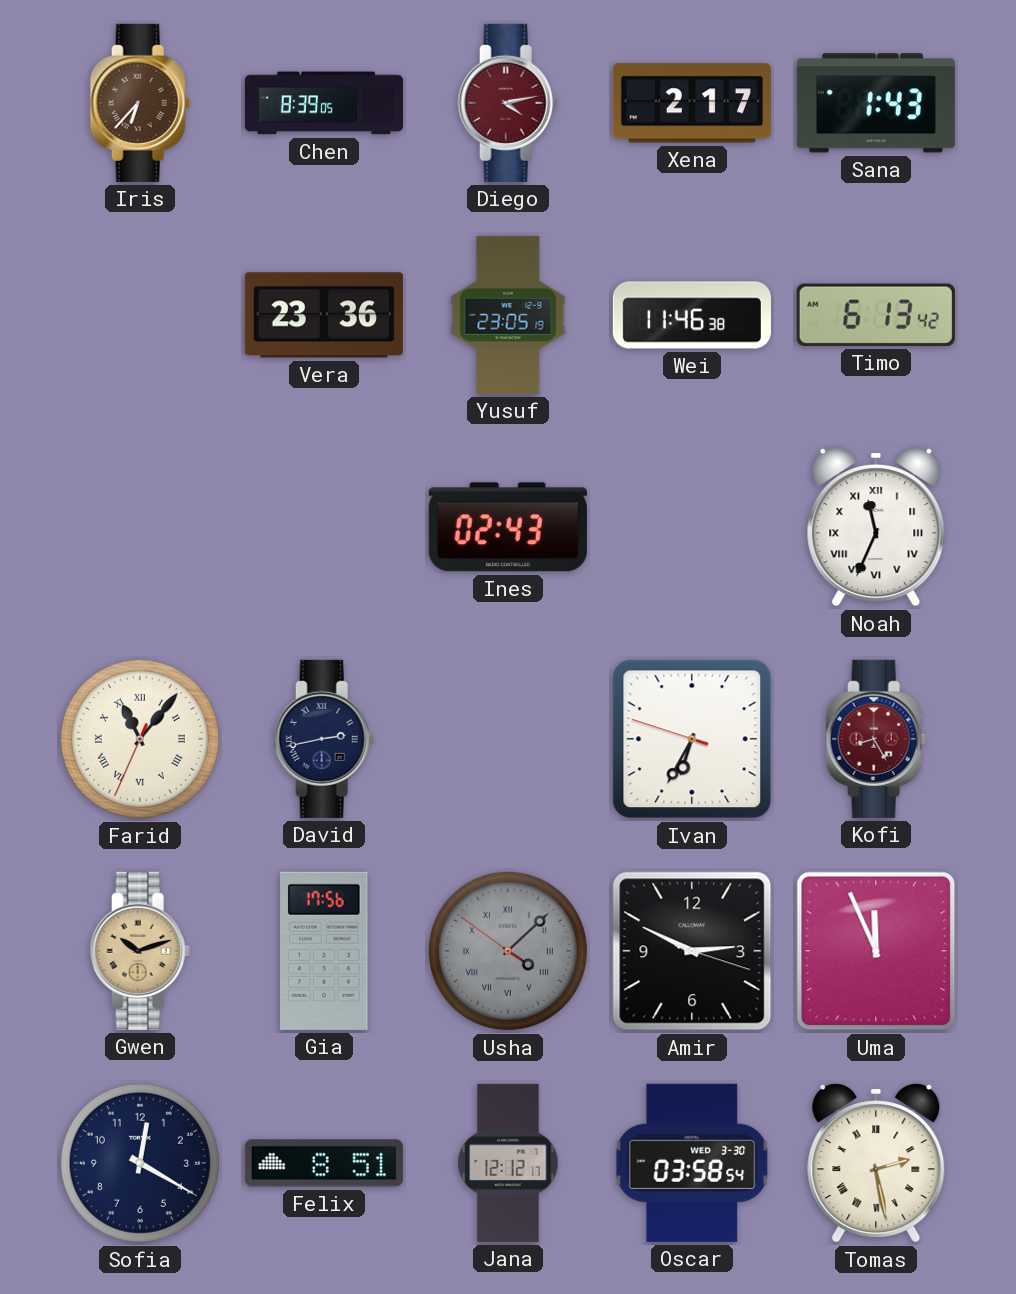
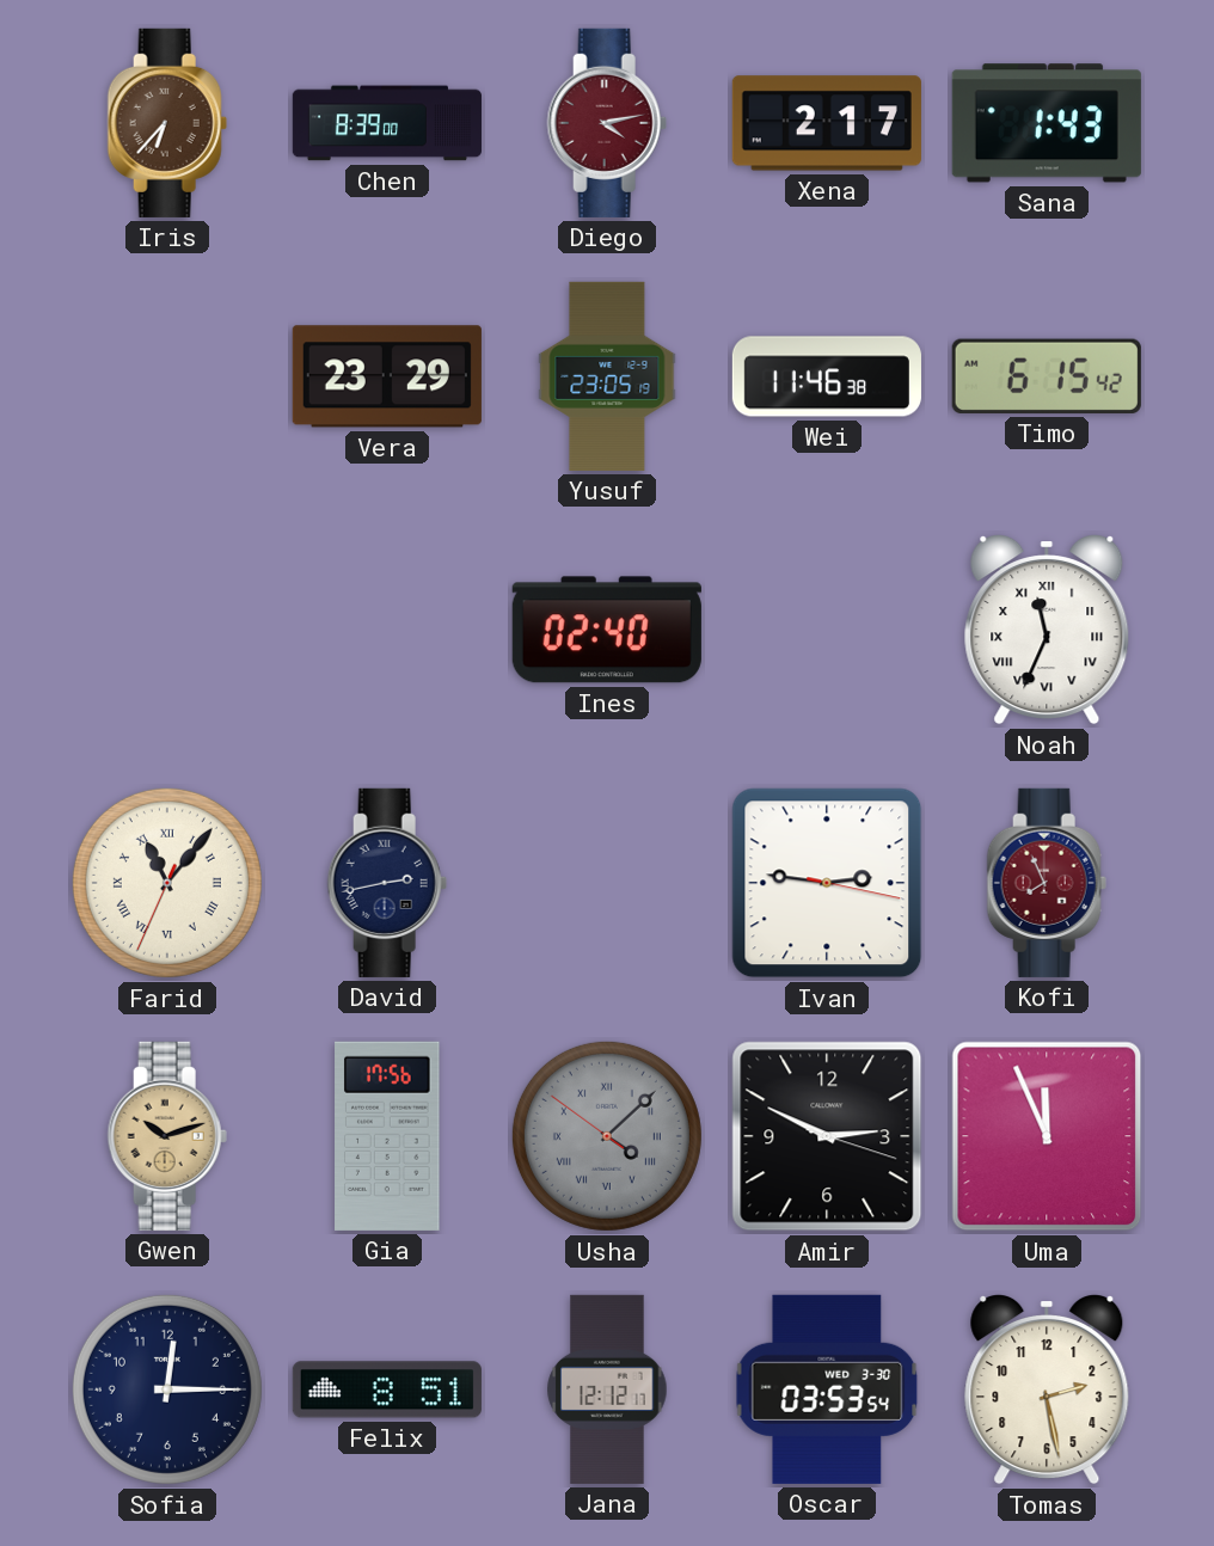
Chen: 8:39:05 -> 8:39:00 (387, 123)
Vera: 23:36 -> 23:29 (387, 376)
Timo: 6:13 -> 6:15 (1047, 376)
Ines: 02:43 -> 02:40 (607, 630)
Ivan: 6:34 -> 2:46 (827, 883)
Kofi: 8:25 -> 7:56 (1047, 883)
Sofia: 12:20 -> 12:15 (167, 1389)
Oscar: 03:58 -> 03:53 (827, 1389)
Tomas numerals: Roman -> Arabic (1047, 1391)
